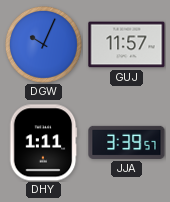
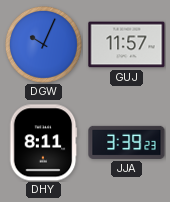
DHY: 1:11 -> 8:11 (43, 143)
JJA: 3:39:57 -> 3:39:23 (127, 142)
